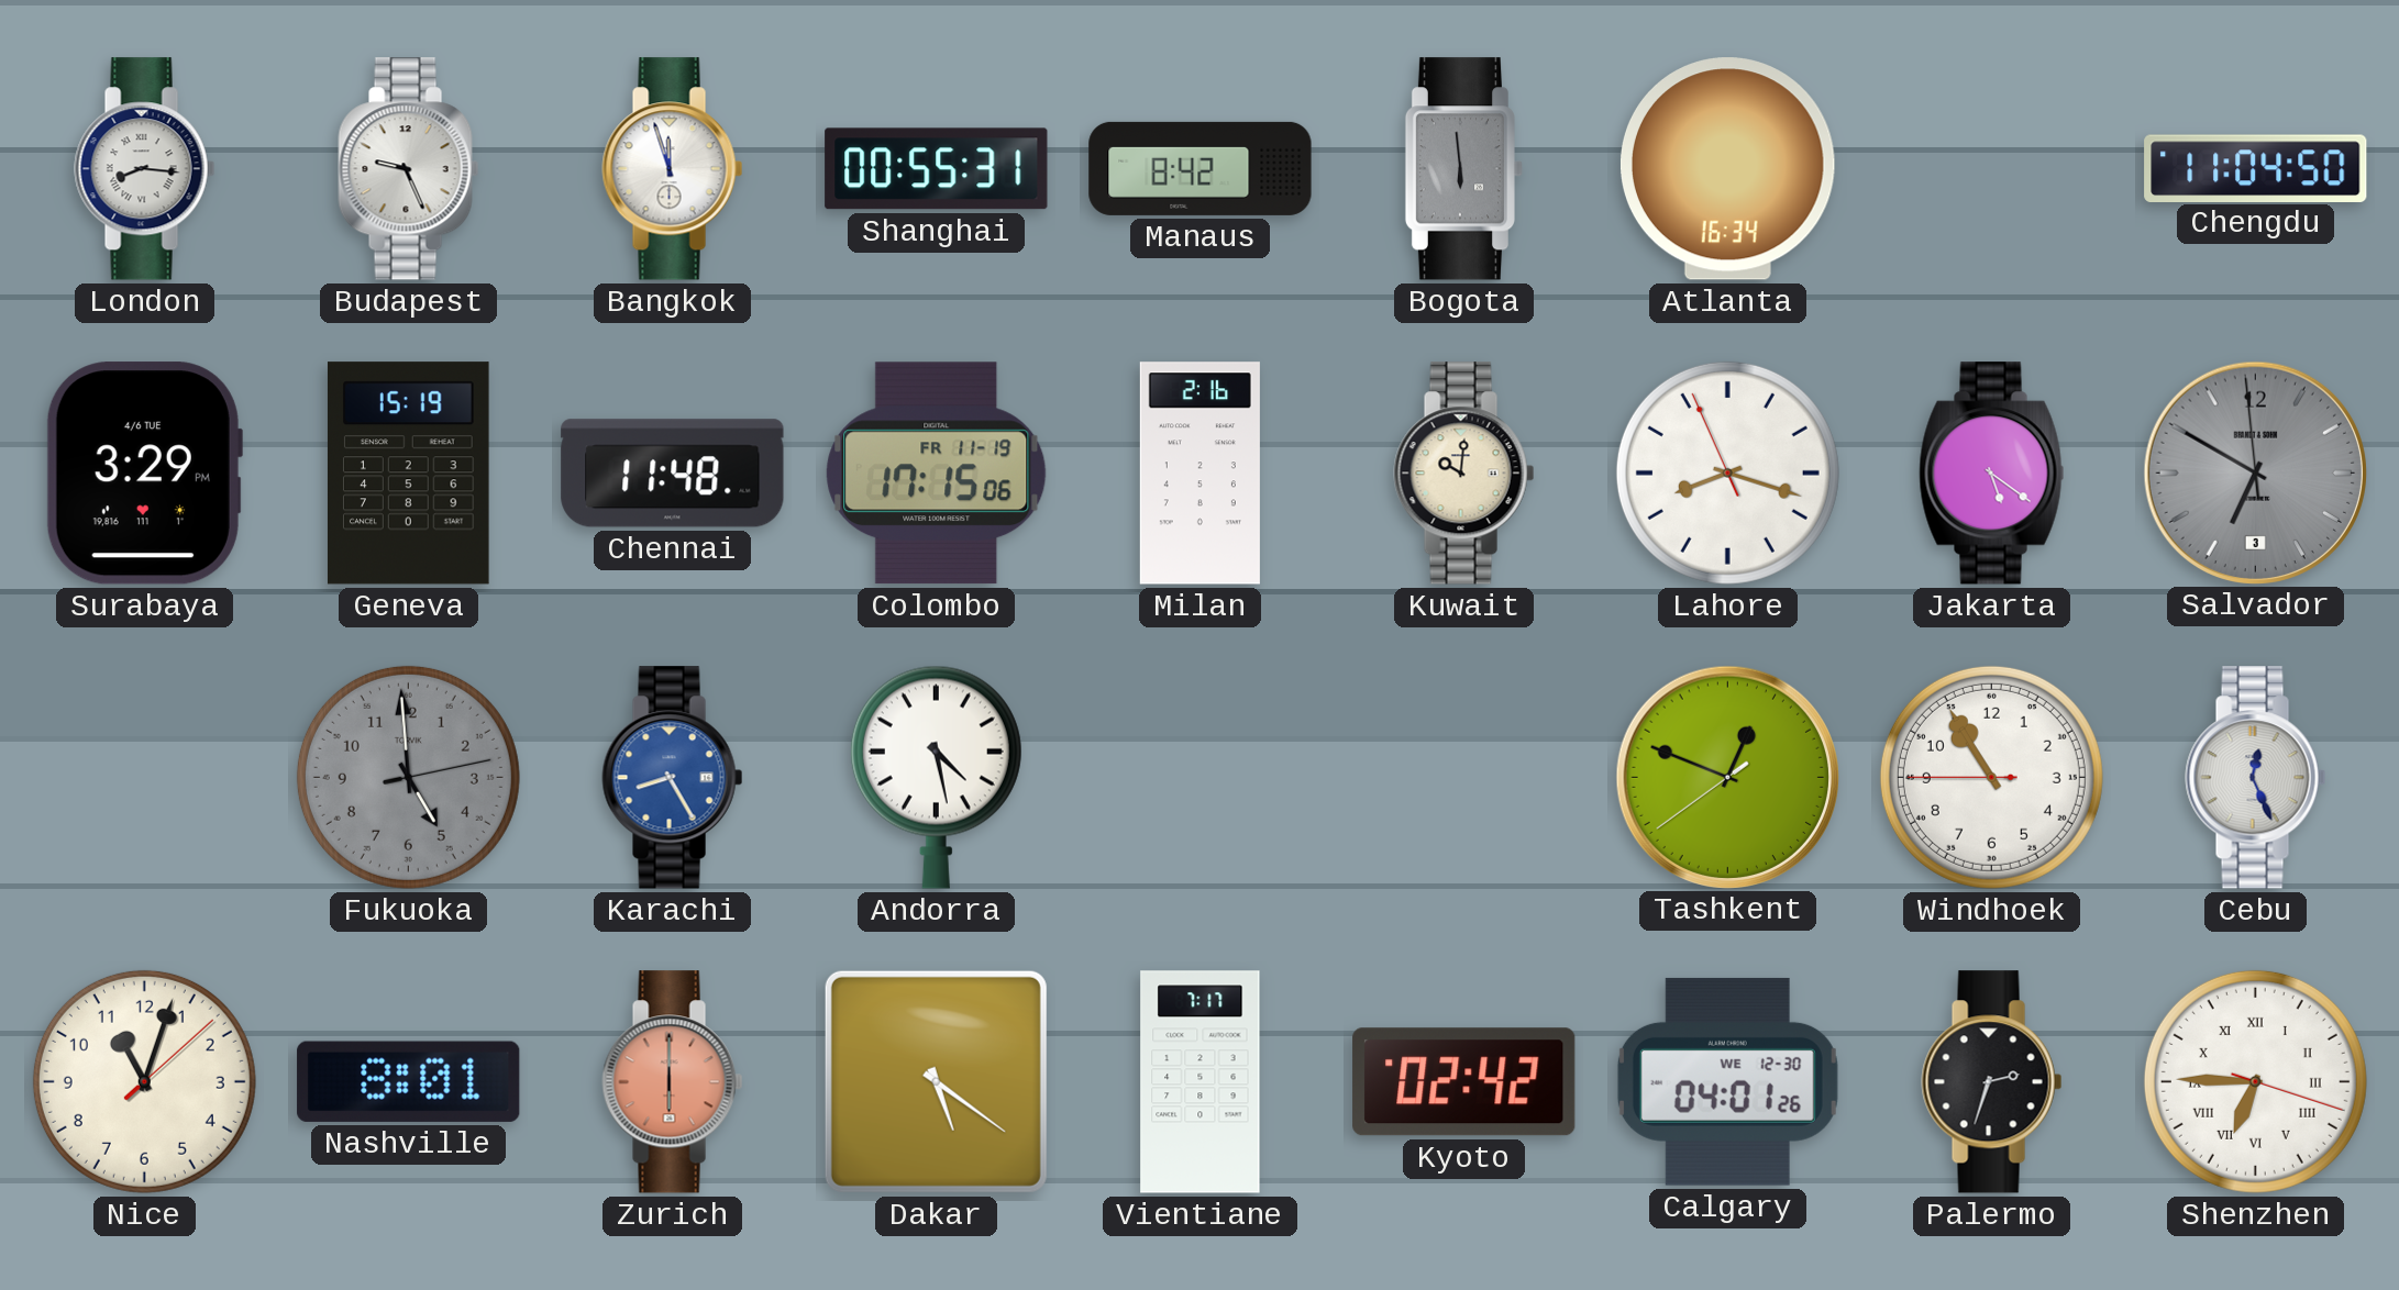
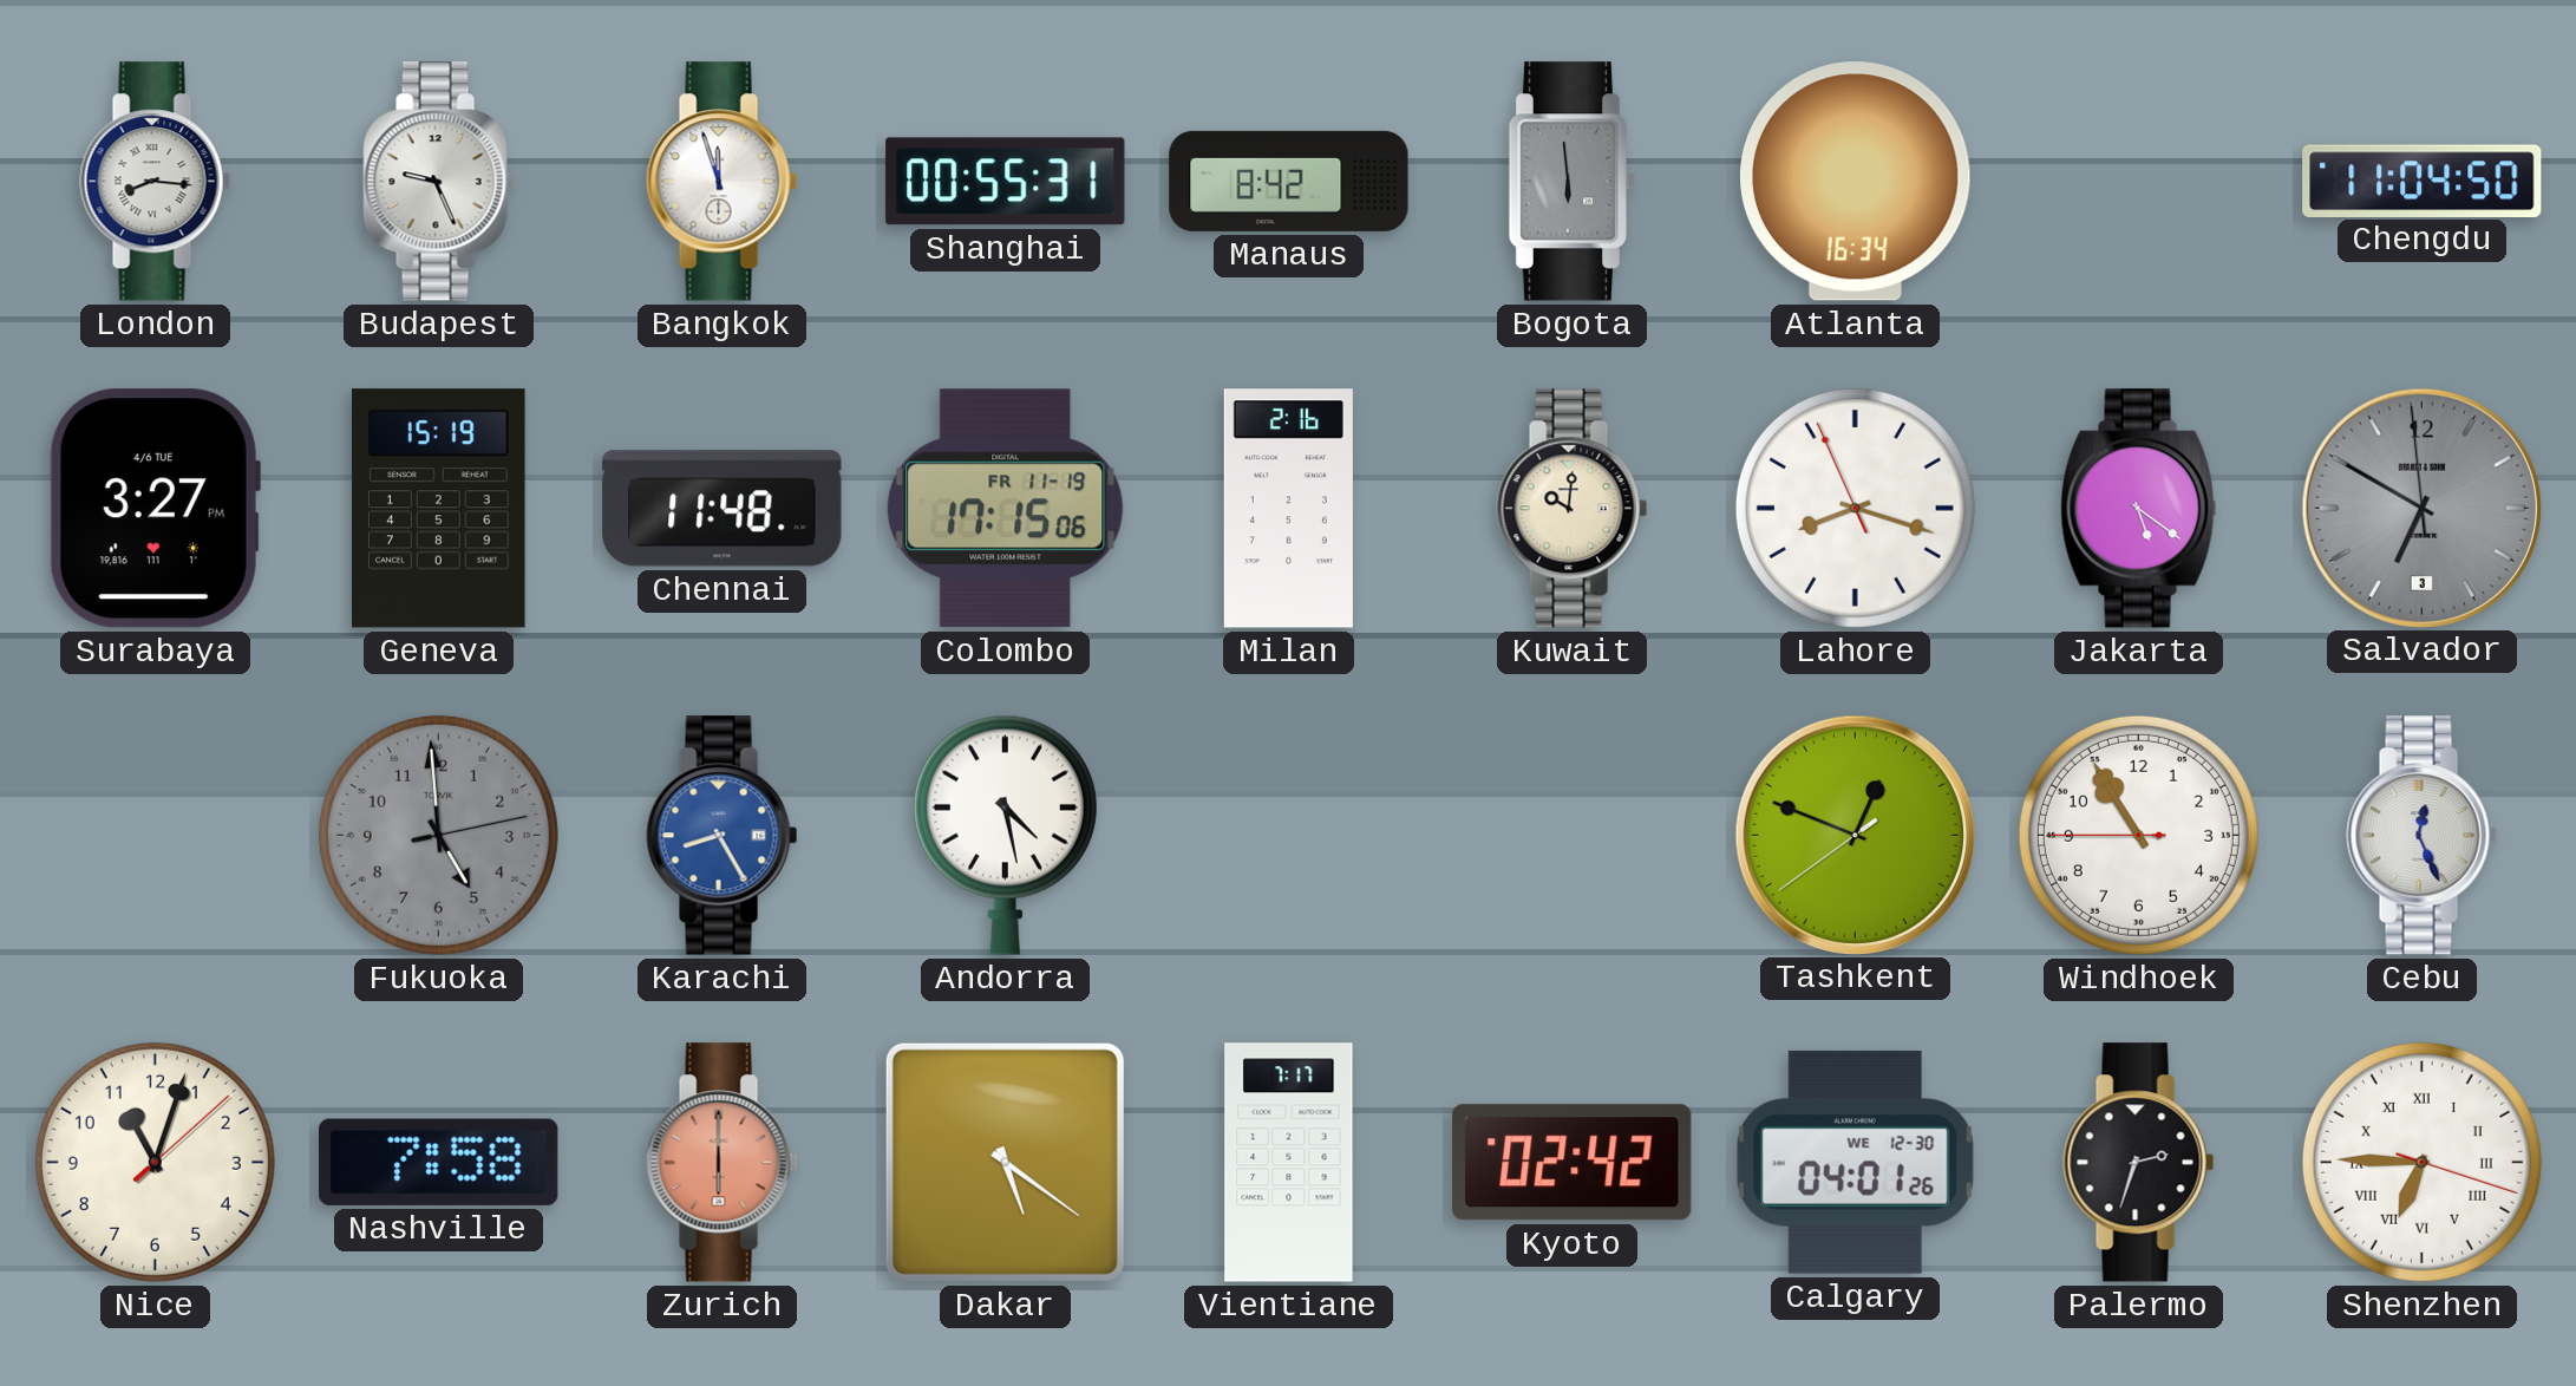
Surabaya: 3:29 -> 3:27 (155, 509)
Nashville: 8:01 -> 7:58 (439, 1162)
